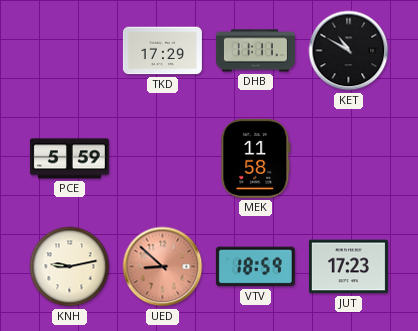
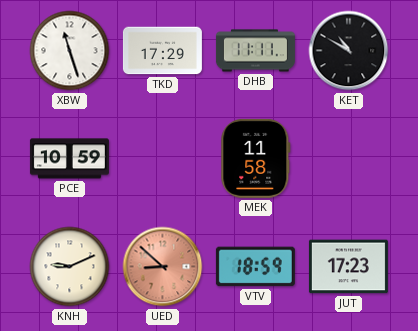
XBW: none -> 11:27 (70, 51)
PCE: 5:59 -> 10:59 (69, 159)
KNH: 9:13 -> 9:11 (70, 267)
